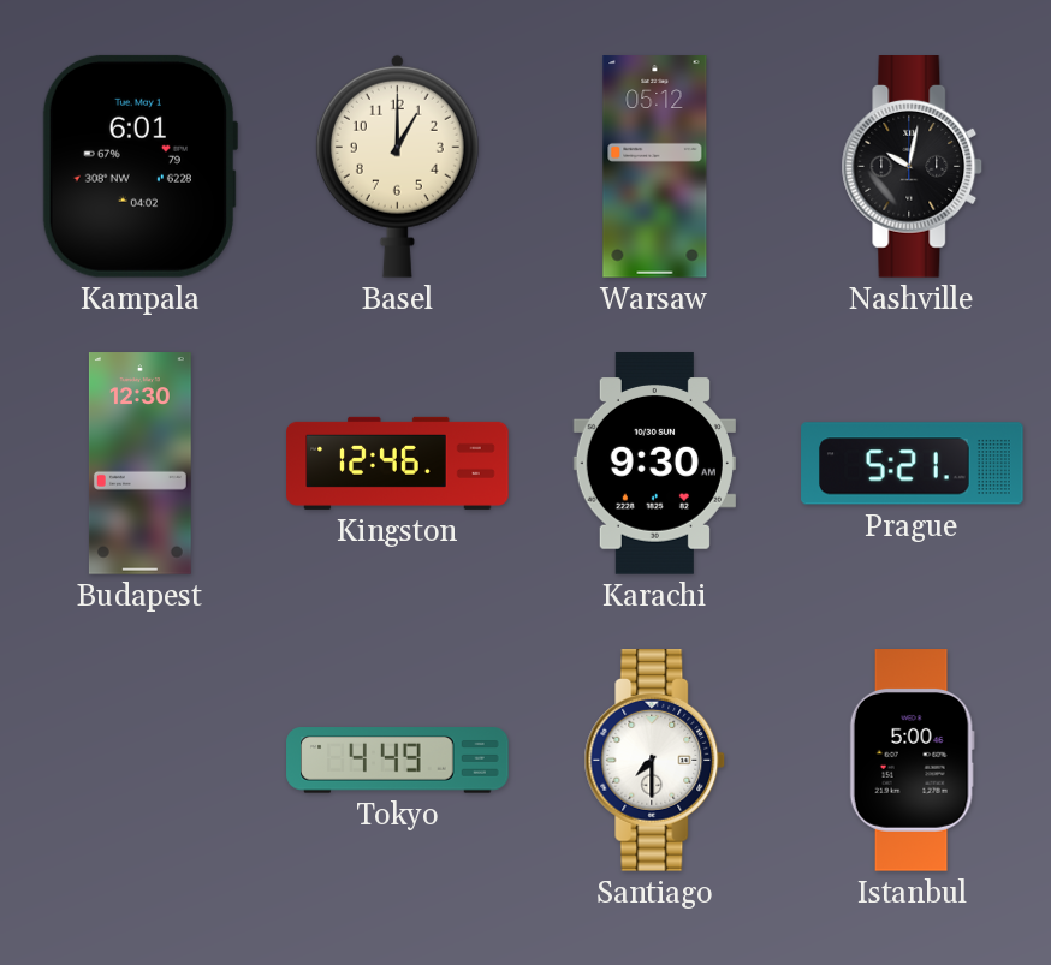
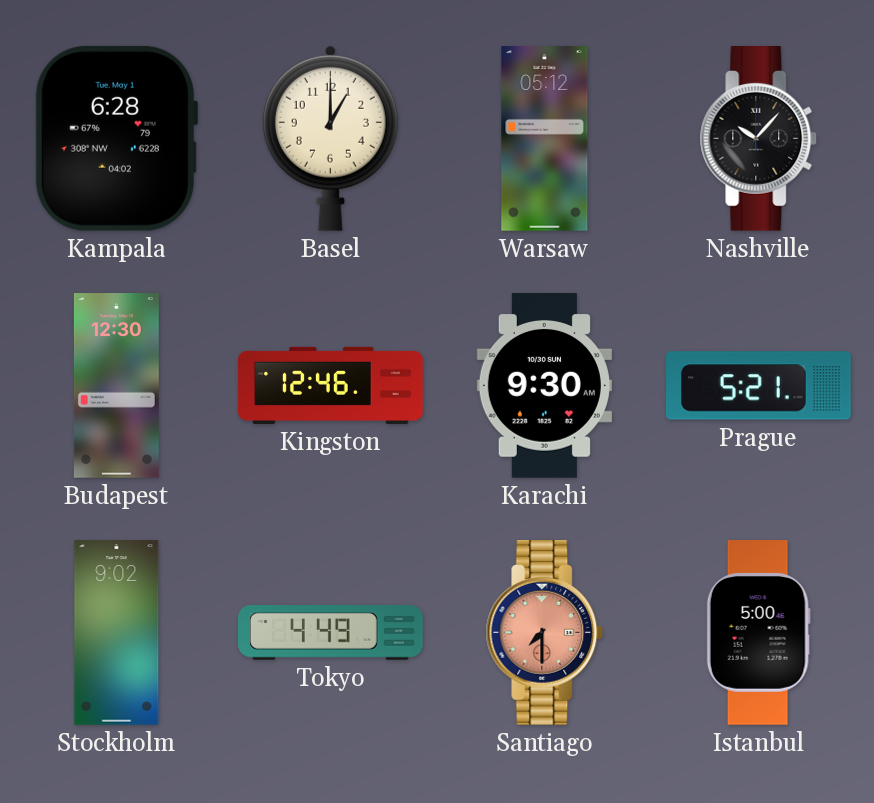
Kampala: 6:01 -> 6:28 (116, 138)
Nashville: 10:02 -> 10:07 (759, 139)
Stockholm: none -> 9:02 (117, 633)
Santiago dial: white -> salmon (545, 633)
